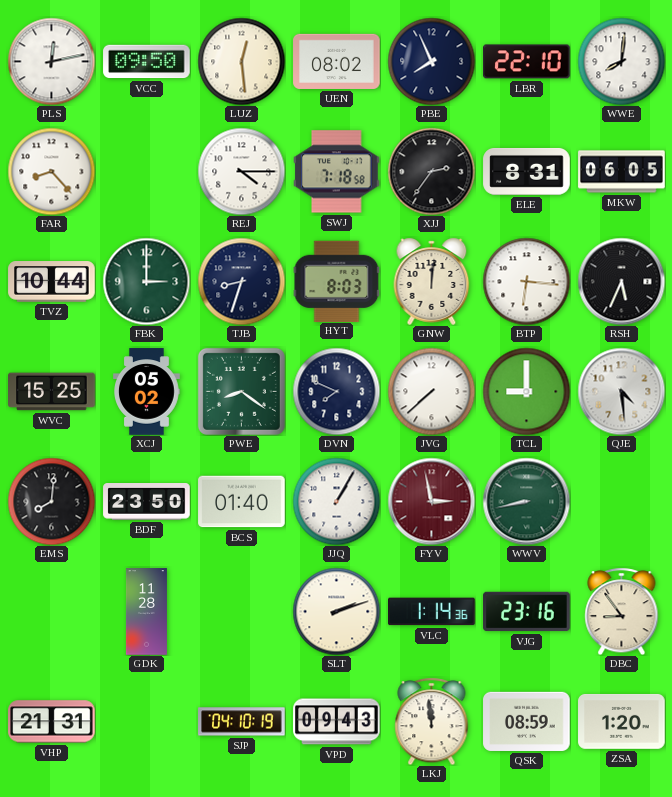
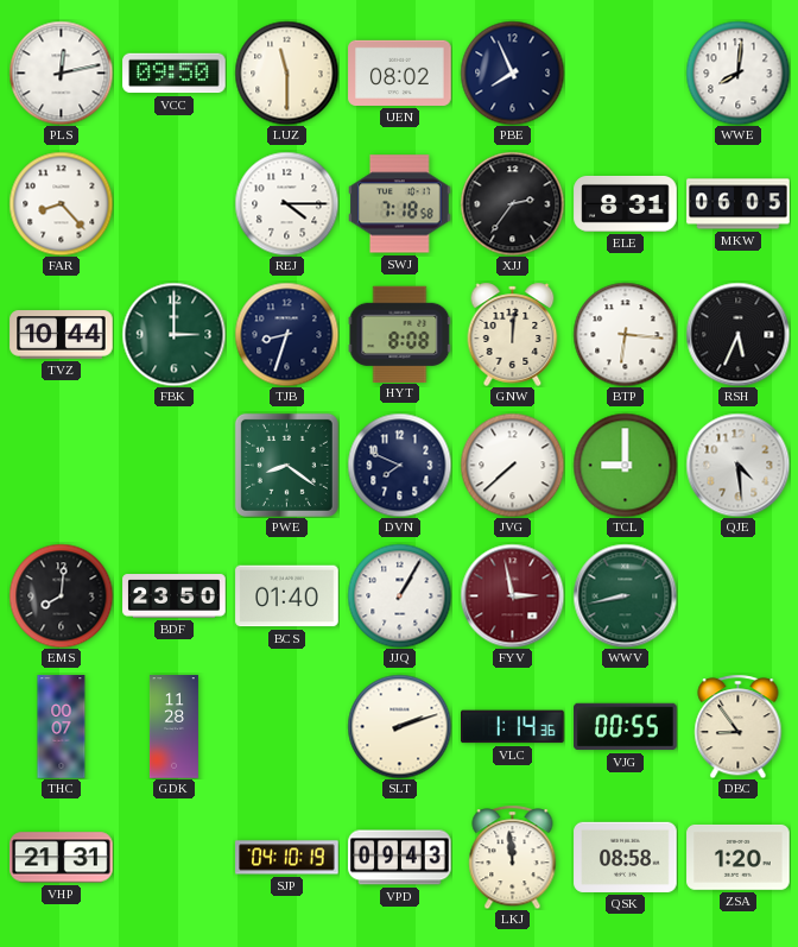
LUZ: 12:29 -> 11:30 (286, 72)
LBR: 22:10 -> none (527, 62)
HYT: 8:03 -> 8:08 (399, 334)
WVC: 15:25 -> none (52, 392)
XCJ: 05:02 -> none (147, 392)
THC: none -> 00:07 (62, 727)
VJG: 23:16 -> 00:55 (626, 727)
QSK: 08:59 -> 08:58 (626, 857)
